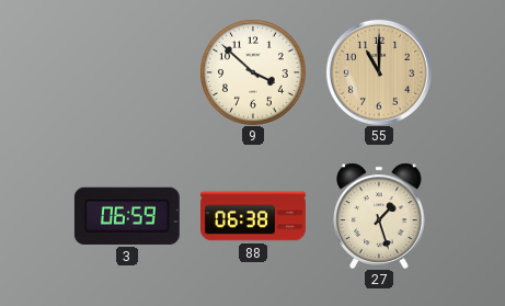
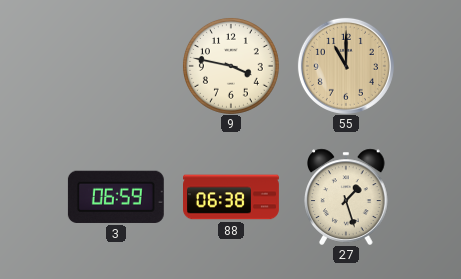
9: 3:52 -> 3:47 (231, 66)
